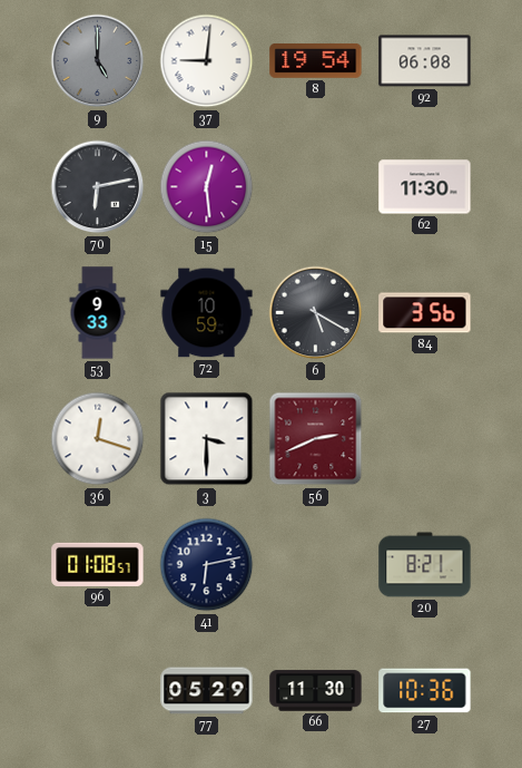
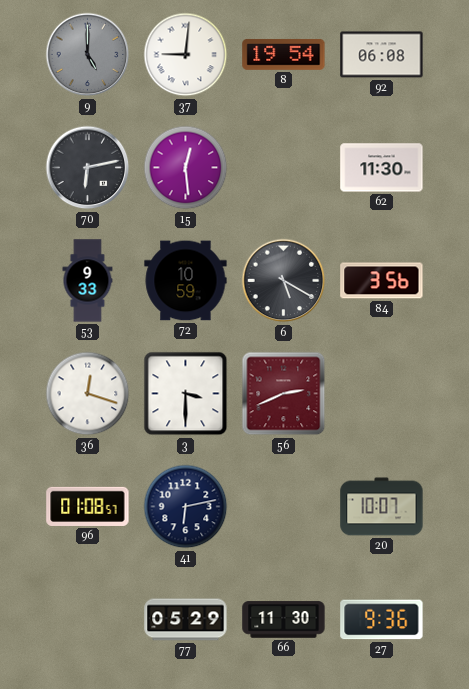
20: 8:21 -> 10:07 (382, 507)
27: 10:36 -> 9:36 (382, 620)
